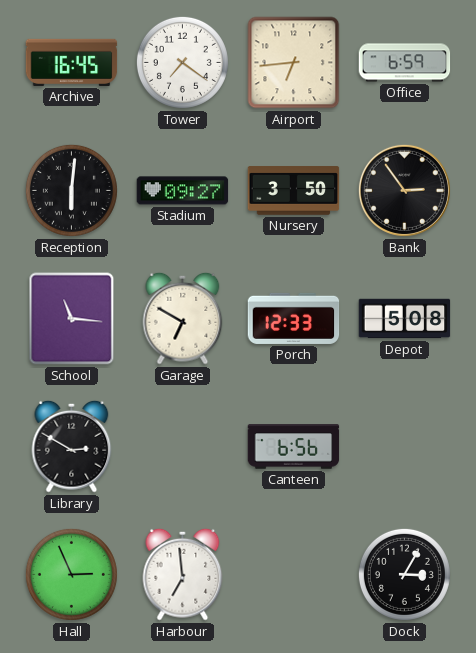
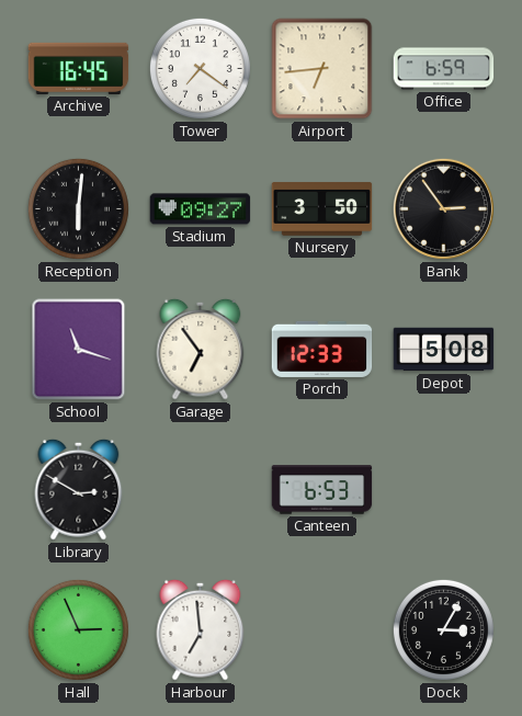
School: 11:16 -> 11:18 (79, 350)
Garage: 6:50 -> 6:54 (201, 349)
Canteen: 6:56 -> 6:53 (322, 490)
